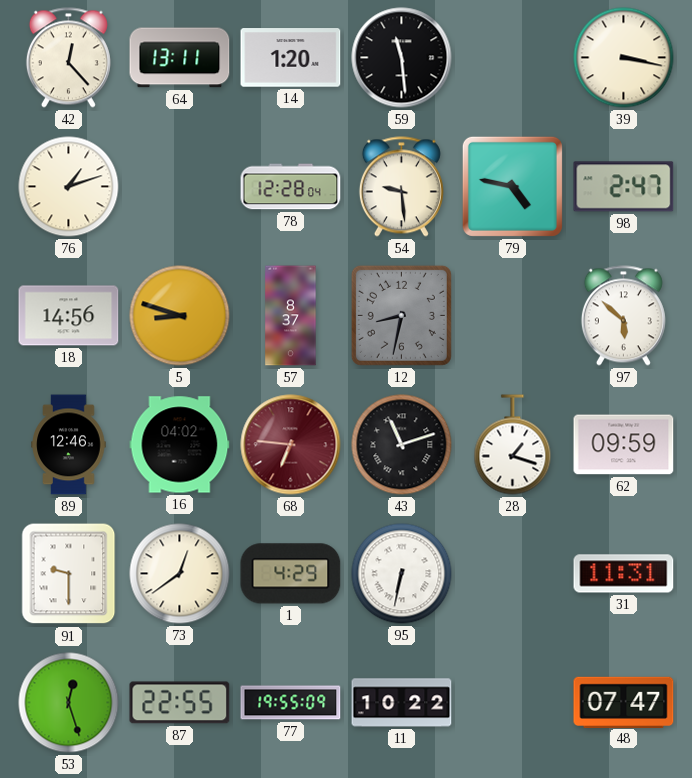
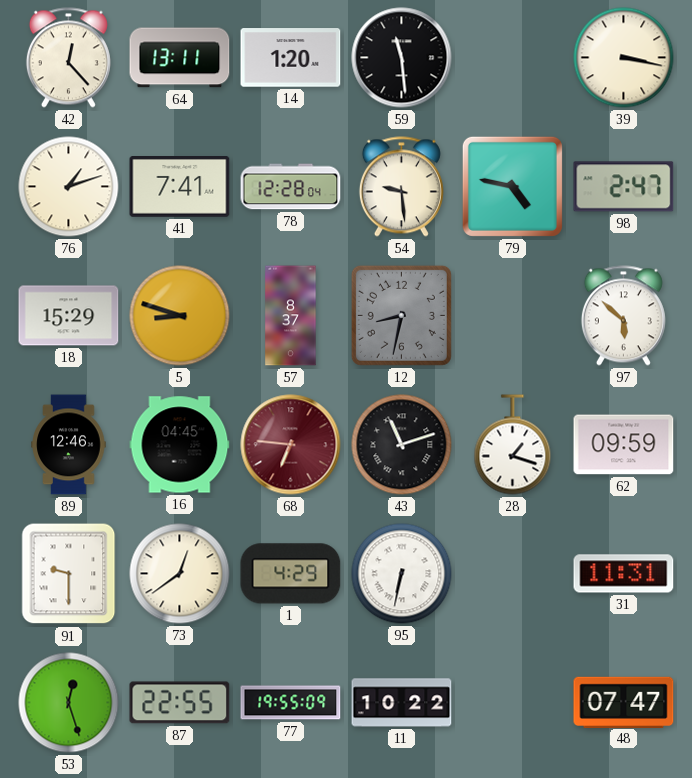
41: none -> 7:41 (180, 187)
18: 14:56 -> 15:29 (69, 316)
16: 04:02 -> 04:45 (180, 445)
